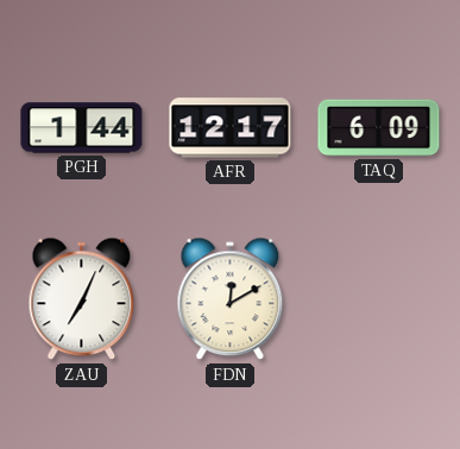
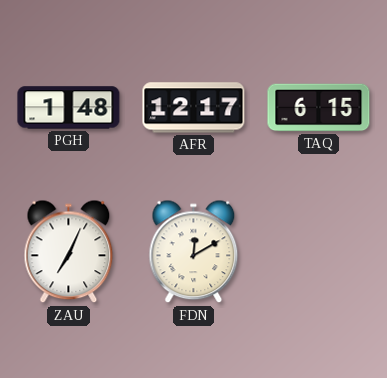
PGH: 1:44 -> 1:48 (69, 108)
TAQ: 6:09 -> 6:15 (319, 108)
